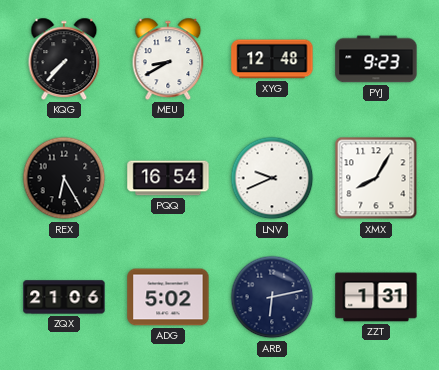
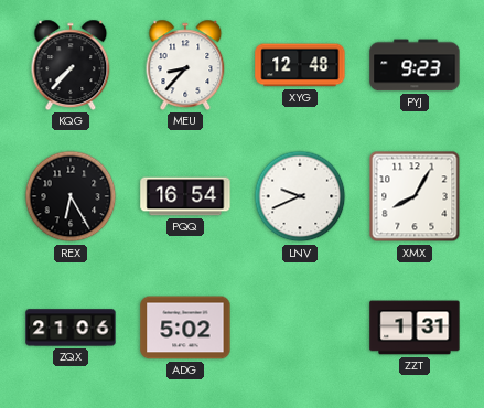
MEU: 8:40 -> 8:37 (185, 65)
ARB: 6:13 -> none (272, 297)
